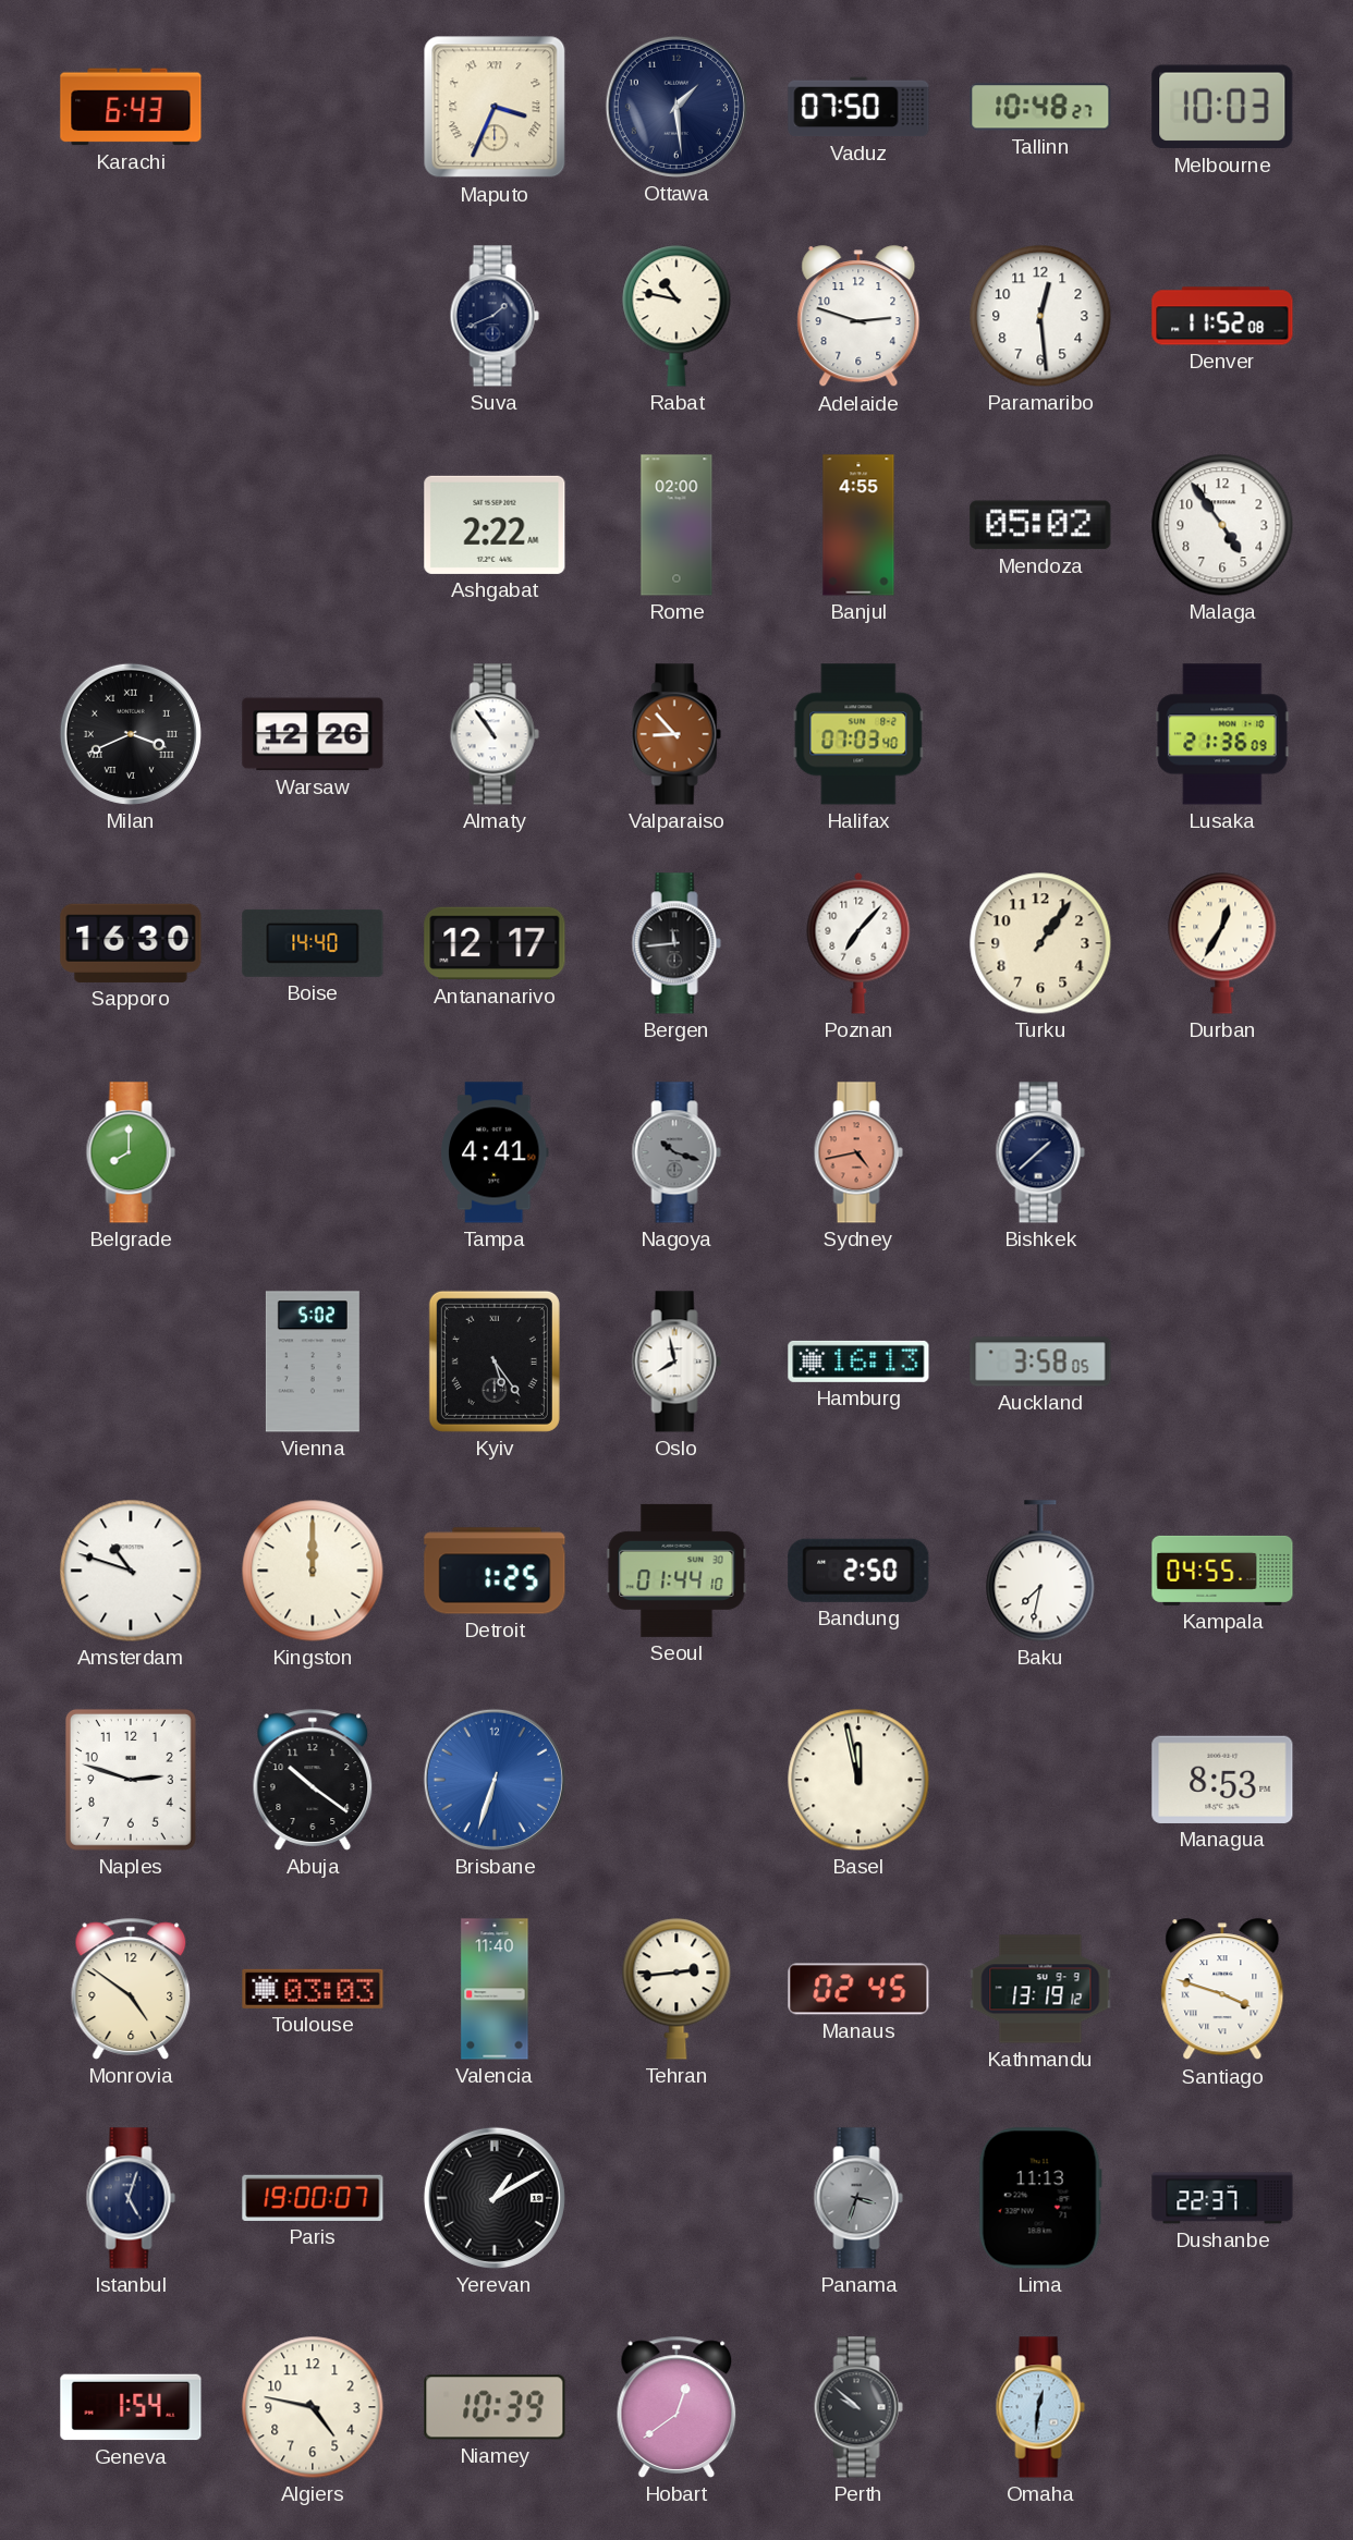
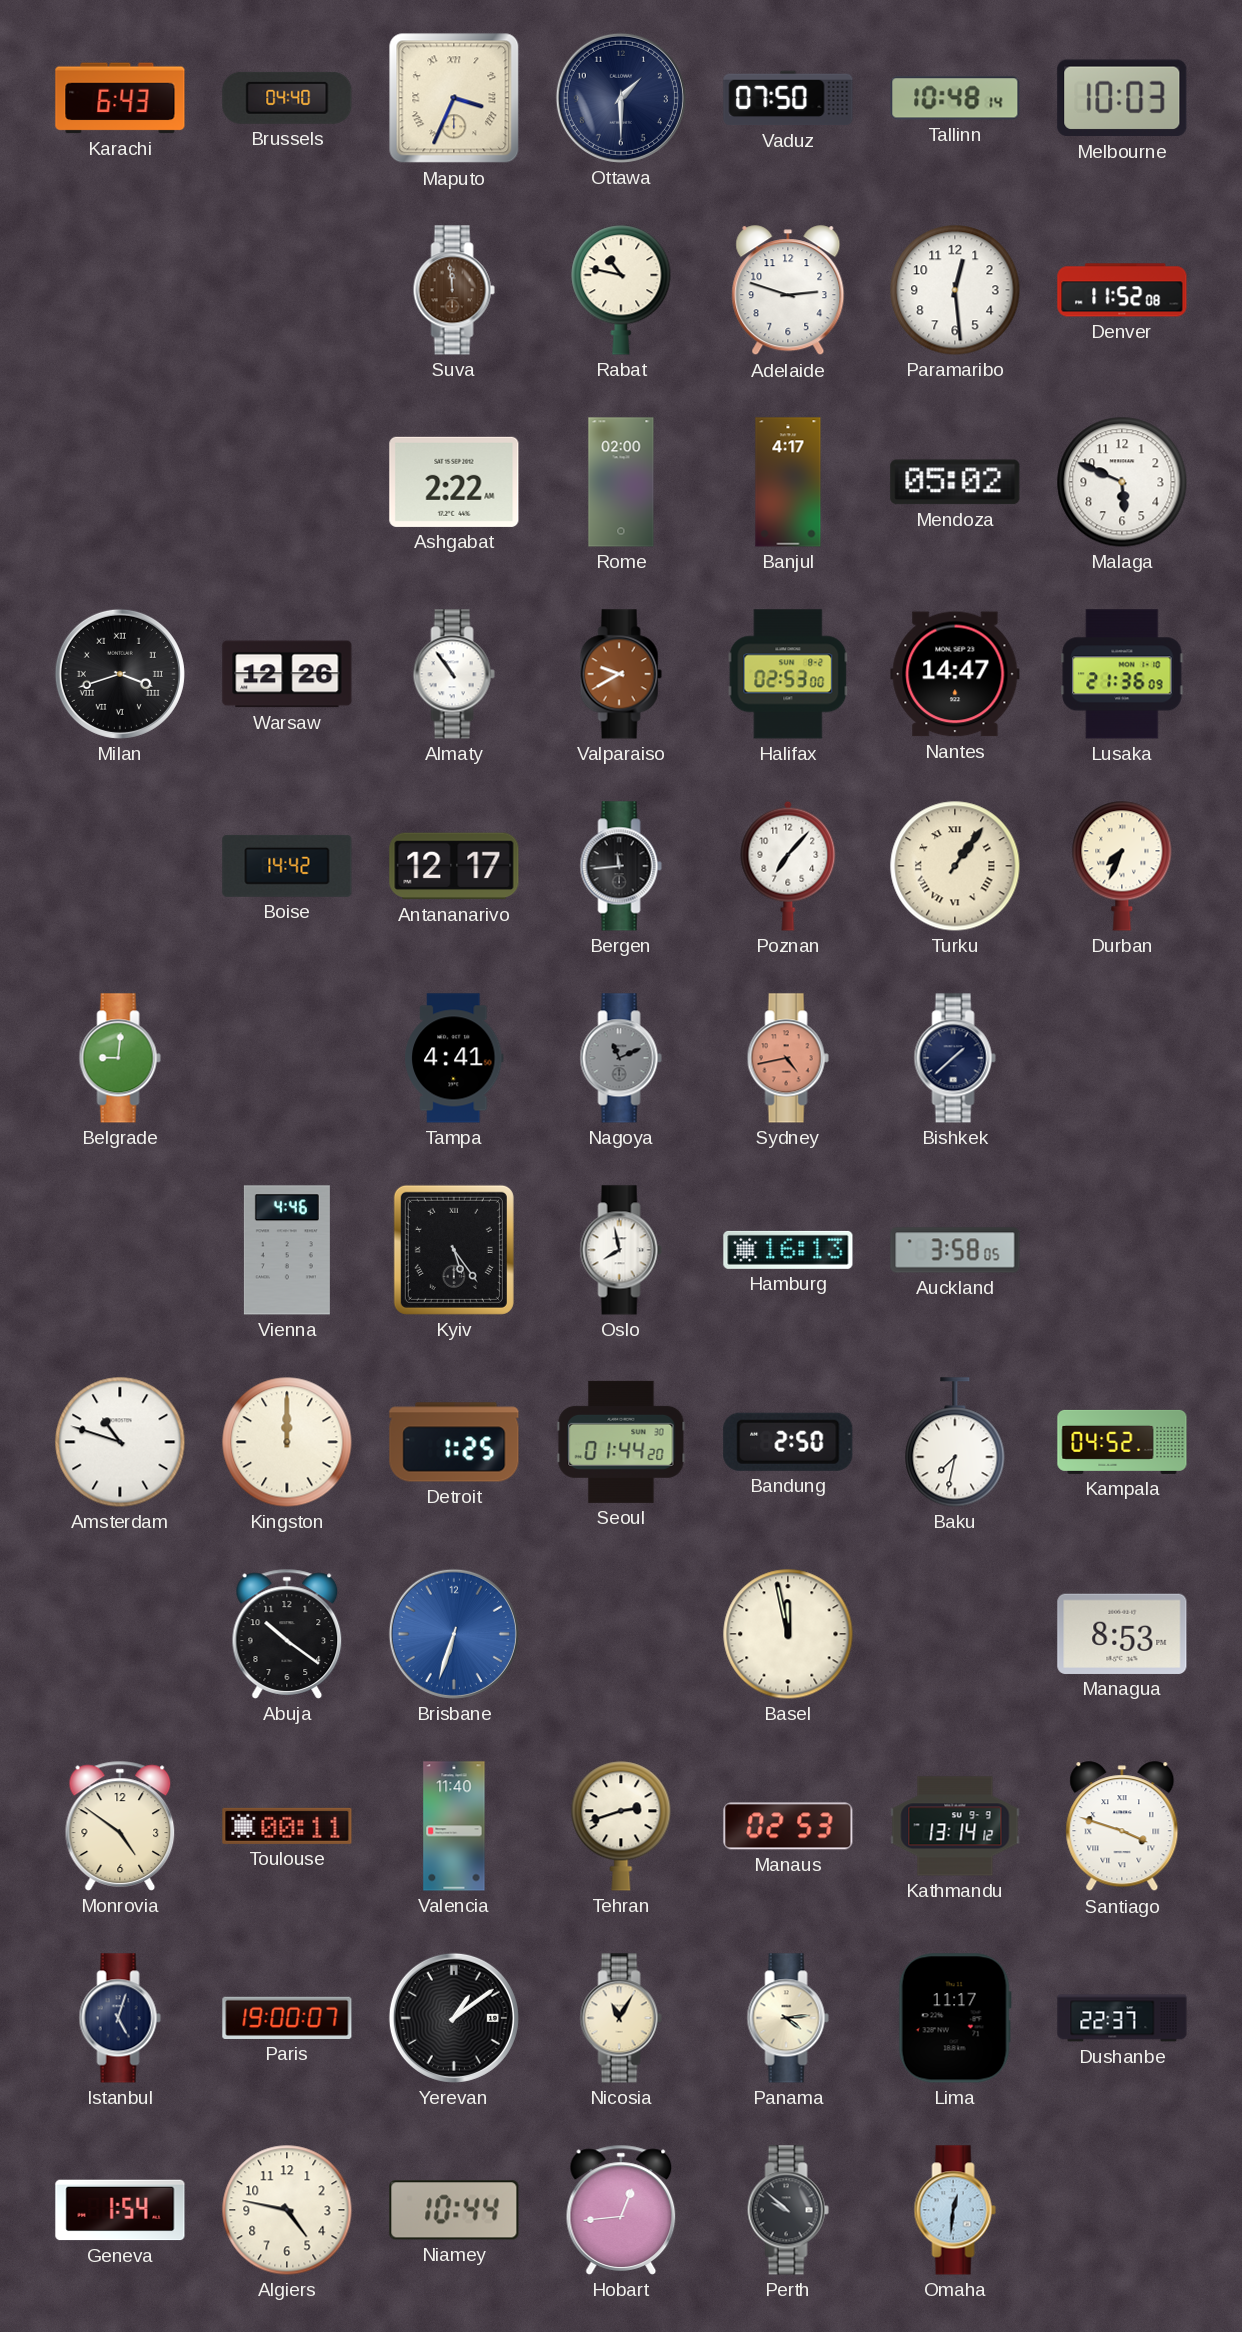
Brussels: none -> 04:40 (287, 98)
Ottawa: 1:29 -> 1:30 (621, 98)
Tallinn: 10:48:27 -> 10:48:14 (955, 98)
Suva: 1:41 -> 11:59 (454, 290)
Suva dial: navy -> brown (454, 290)
Banjul: 4:55 -> 4:17 (788, 482)
Malaga: 4:54 -> 5:49 (1122, 482)
Milan: 3:41 -> 3:42 (120, 674)
Valparaiso: 8:53 -> 9:40 (621, 674)
Halifax: 07:03 -> 02:53 (788, 674)
Nantes: none -> 14:47 (955, 674)
Sapporo: 16:30 -> none (131, 943)
Boise: 14:40 -> 14:42 (287, 866)
Turku numerals: Arabic -> Roman (955, 866)
Durban: 12:35 -> 7:34 (1122, 866)
Belgrade: 8:00 -> 9:01 (120, 1058)
Nagoya: 10:18 -> 11:11 (621, 1058)
Vienna: 5:02 -> 4:46 (287, 1250)
Seoul: 01:44:10 -> 01:44:20 (621, 1442)
Kampala: 04:55 -> 04:52 (1122, 1442)
Naples: 2:48 -> none (131, 1780)
Toulouse: 03:03 -> 00:11 (287, 1826)
Tehran: 2:44 -> 2:42 (621, 1826)
Manaus: 02:45 -> 02:53 (788, 1826)
Kathmandu: 13:19 -> 13:14 (955, 1826)
Yerevan: 1:10 -> 1:09 (454, 2018)
Nicosia: none -> 11:05 (621, 2018)
Panama: 3:33 -> 4:14 (788, 2018)
Panama dial: grey -> cream (788, 2018)
Lima: 11:13 -> 11:17 (955, 2018)
Niamey: 10:39 -> 10:44 (454, 2210)
Hobart: 12:39 -> 12:44 (621, 2210)
